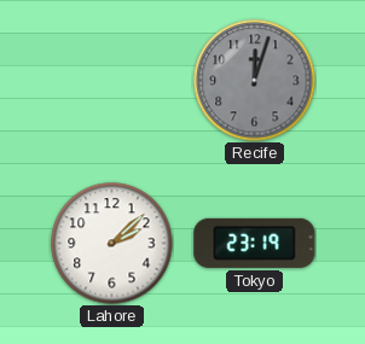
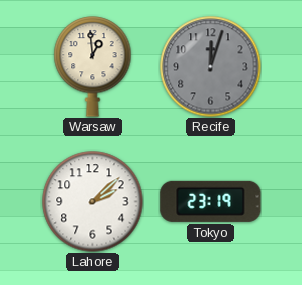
Warsaw: none -> 12:59 (93, 67)
